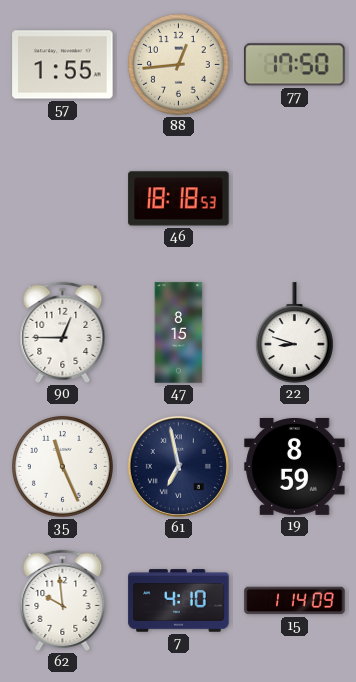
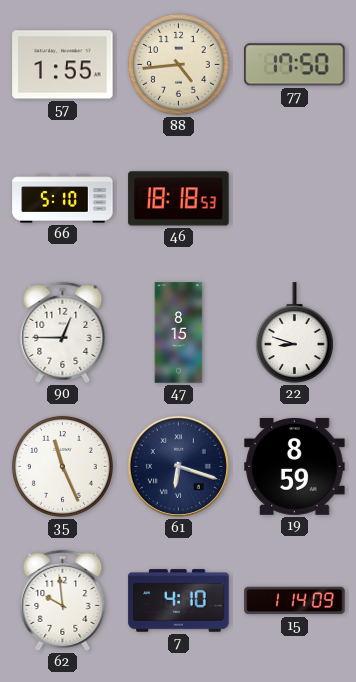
88: 12:44 -> 4:44 (178, 64)
66: none -> 5:10 (63, 199)
61: 6:58 -> 6:18 (178, 466)
